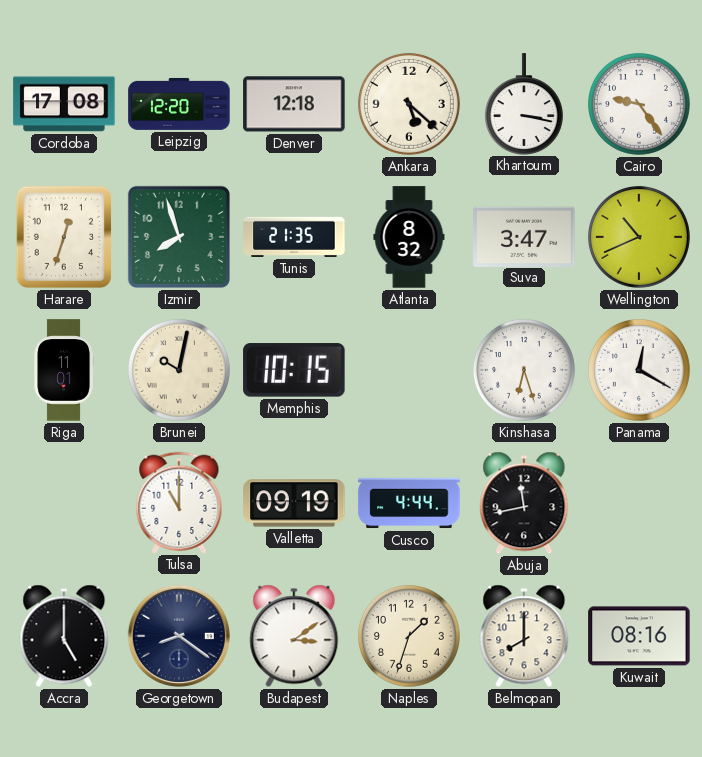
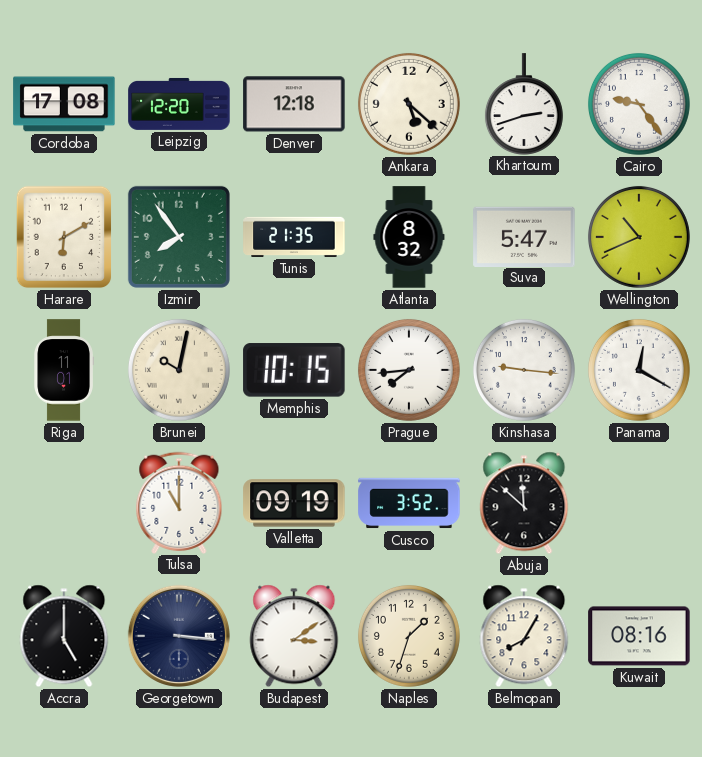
Khartoum: 3:17 -> 2:42 (524, 104)
Harare: 12:33 -> 6:10 (64, 237)
Izmir: 7:57 -> 7:54 (179, 237)
Suva: 3:47 -> 5:47 (524, 236)
Prague: none -> 7:44 (409, 370)
Kinshasa: 6:27 -> 9:16 (524, 370)
Cusco: 4:44 -> 3:52 (409, 503)
Abuja: 11:43 -> 11:52 (524, 503)
Georgetown: 8:21 -> 3:16 (179, 636)
Belmopan: 8:00 -> 8:05 (524, 636)
